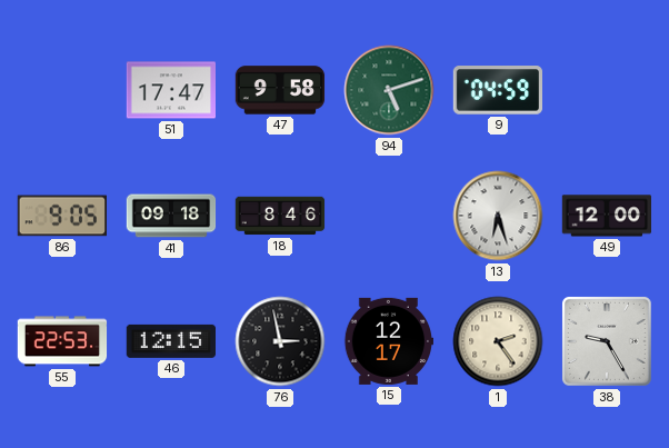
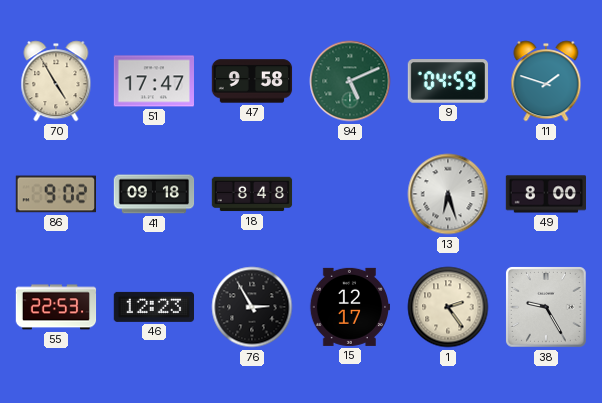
70: none -> 4:55 (56, 81)
94: 5:12 -> 5:11 (350, 81)
11: none -> 1:48 (546, 81)
86: 9:05 -> 9:02 (55, 194)
18: 8:46 -> 8:48 (252, 194)
49: 12:00 -> 8:00 (545, 194)
46: 12:15 -> 12:23 (153, 307)
76: 2:58 -> 2:55 (252, 307)
